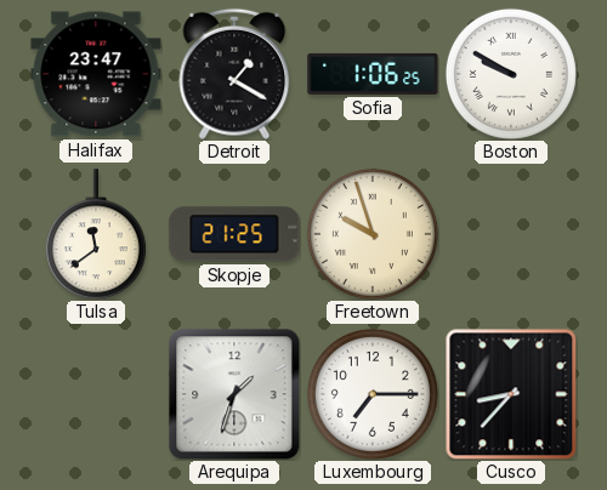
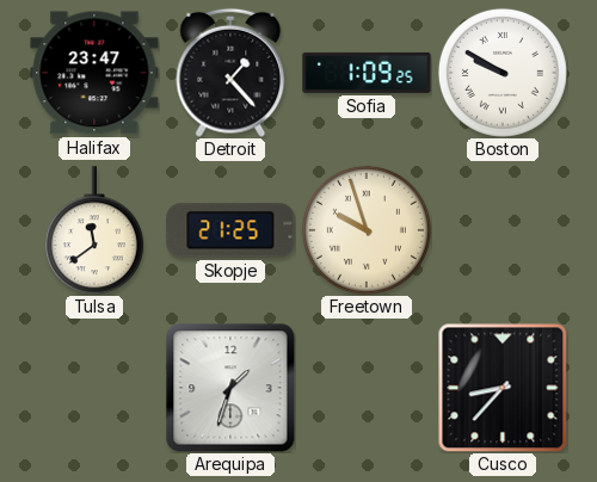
Detroit: 1:20 -> 1:23 (230, 73)
Sofia: 1:06 -> 1:09 (367, 73)
Luxembourg: 7:15 -> none (373, 394)
